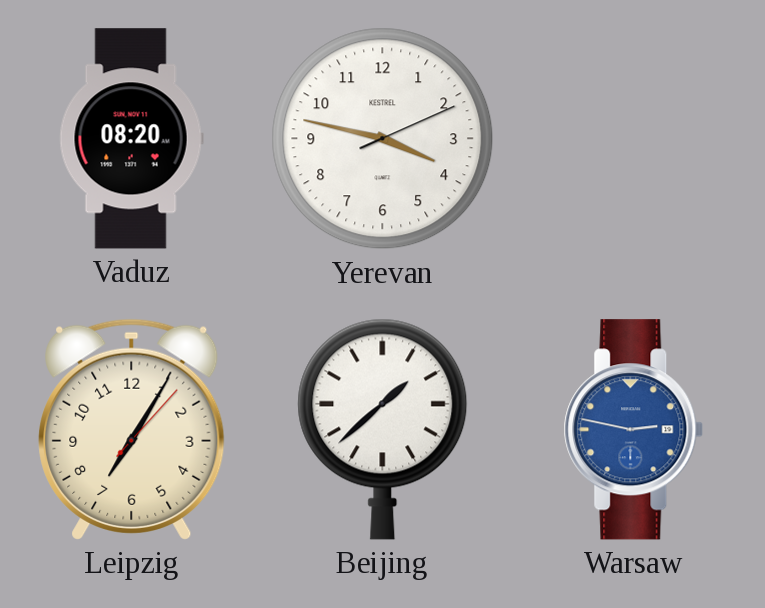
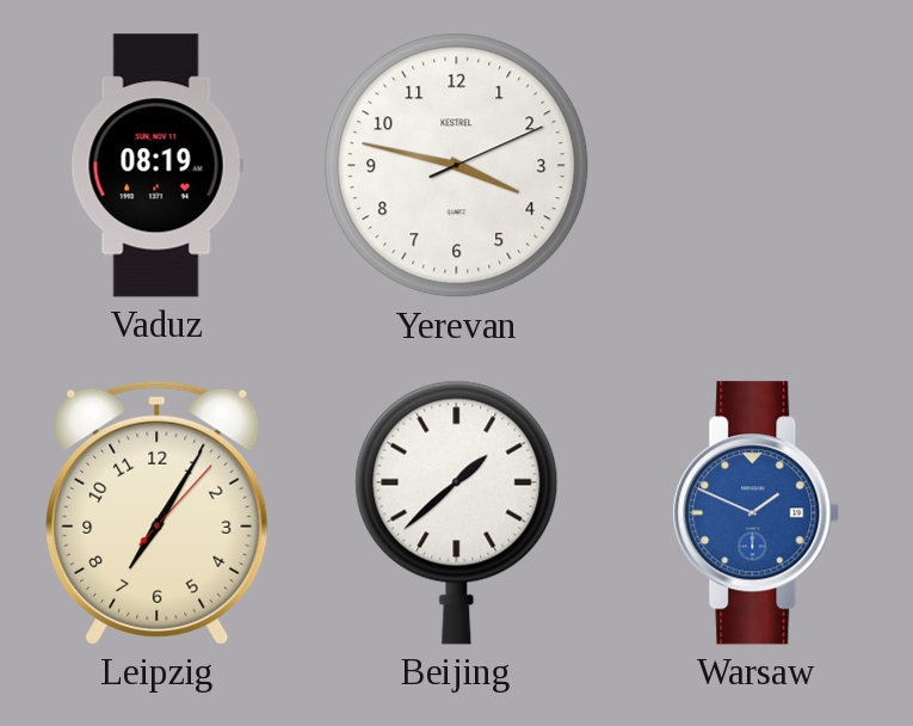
Vaduz: 08:20 -> 08:19 (156, 166)
Warsaw: 2:47 -> 1:49 (757, 513)
